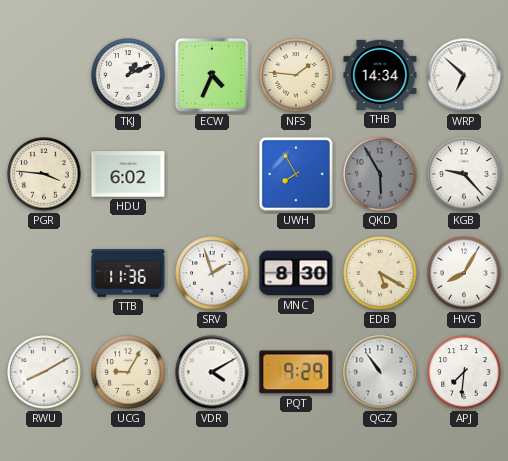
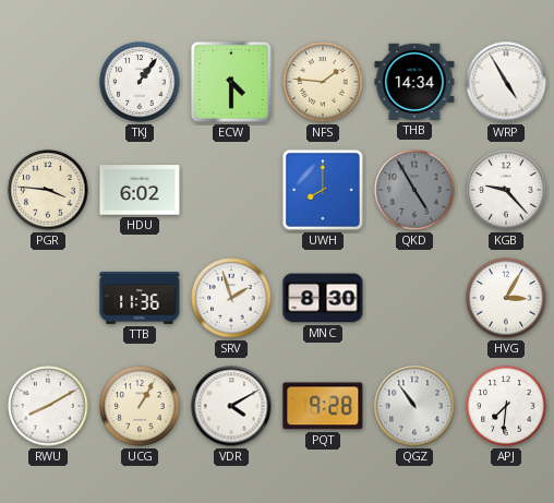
TKJ: 1:11 -> 1:06 (140, 82)
ECW: 4:34 -> 4:30 (231, 82)
WRP: 6:52 -> 4:55 (506, 82)
UWH: 7:55 -> 8:00 (323, 190)
QKD: 5:55 -> 4:55 (414, 190)
EDB: 5:20 -> none (380, 273)
HVG: 8:05 -> 3:05 (506, 298)
UCG: 9:05 -> 1:05 (140, 406)
PQT: 9:29 -> 9:28 (323, 406)
